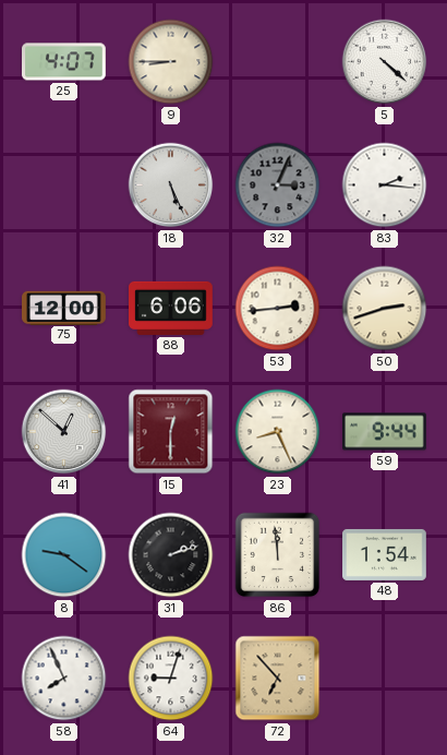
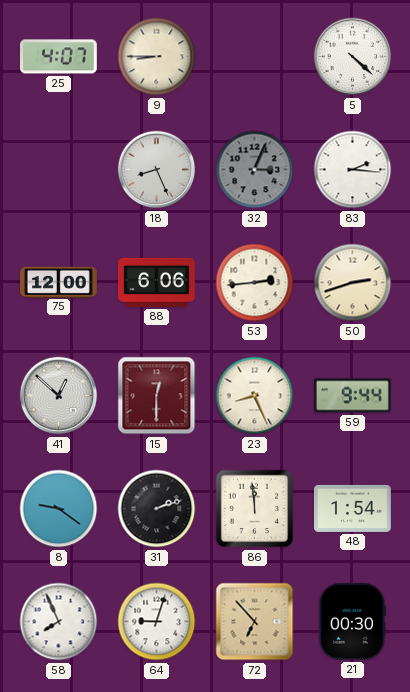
18: 5:26 -> 8:26 (157, 170)
21: none -> 00:30 (352, 622)
